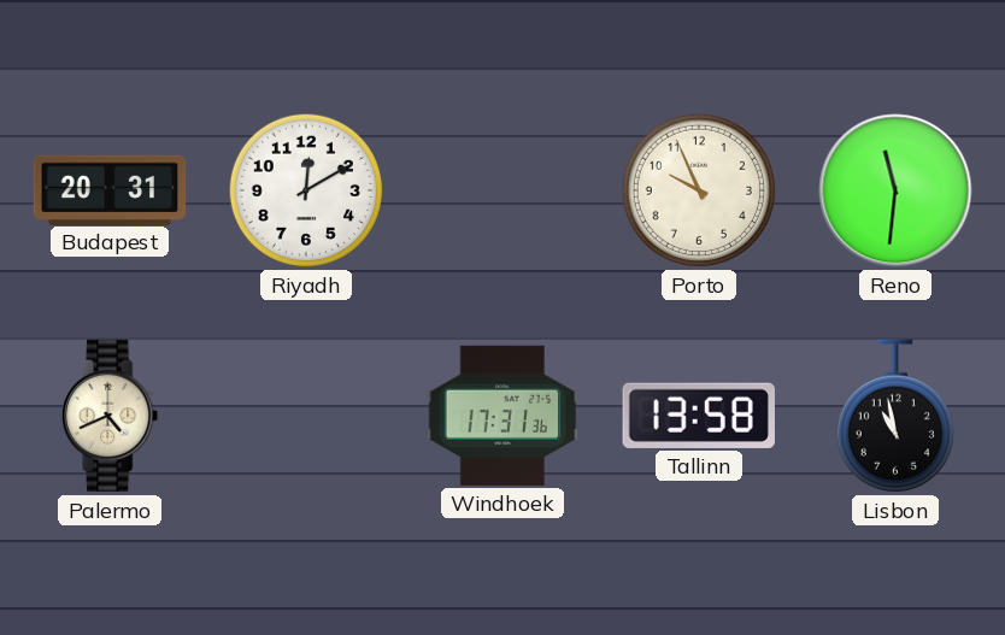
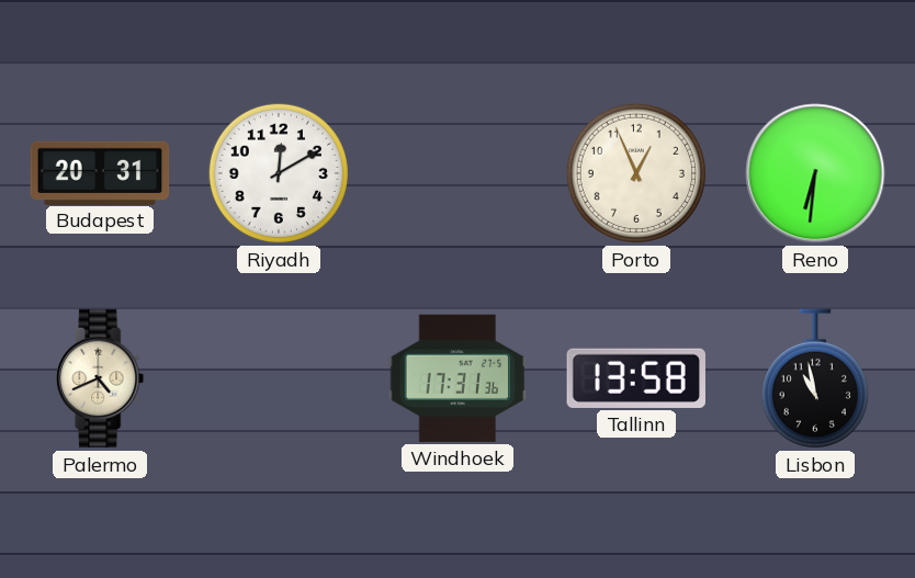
Porto: 9:56 -> 12:56 (636, 173)
Reno: 11:31 -> 6:31 (815, 173)
